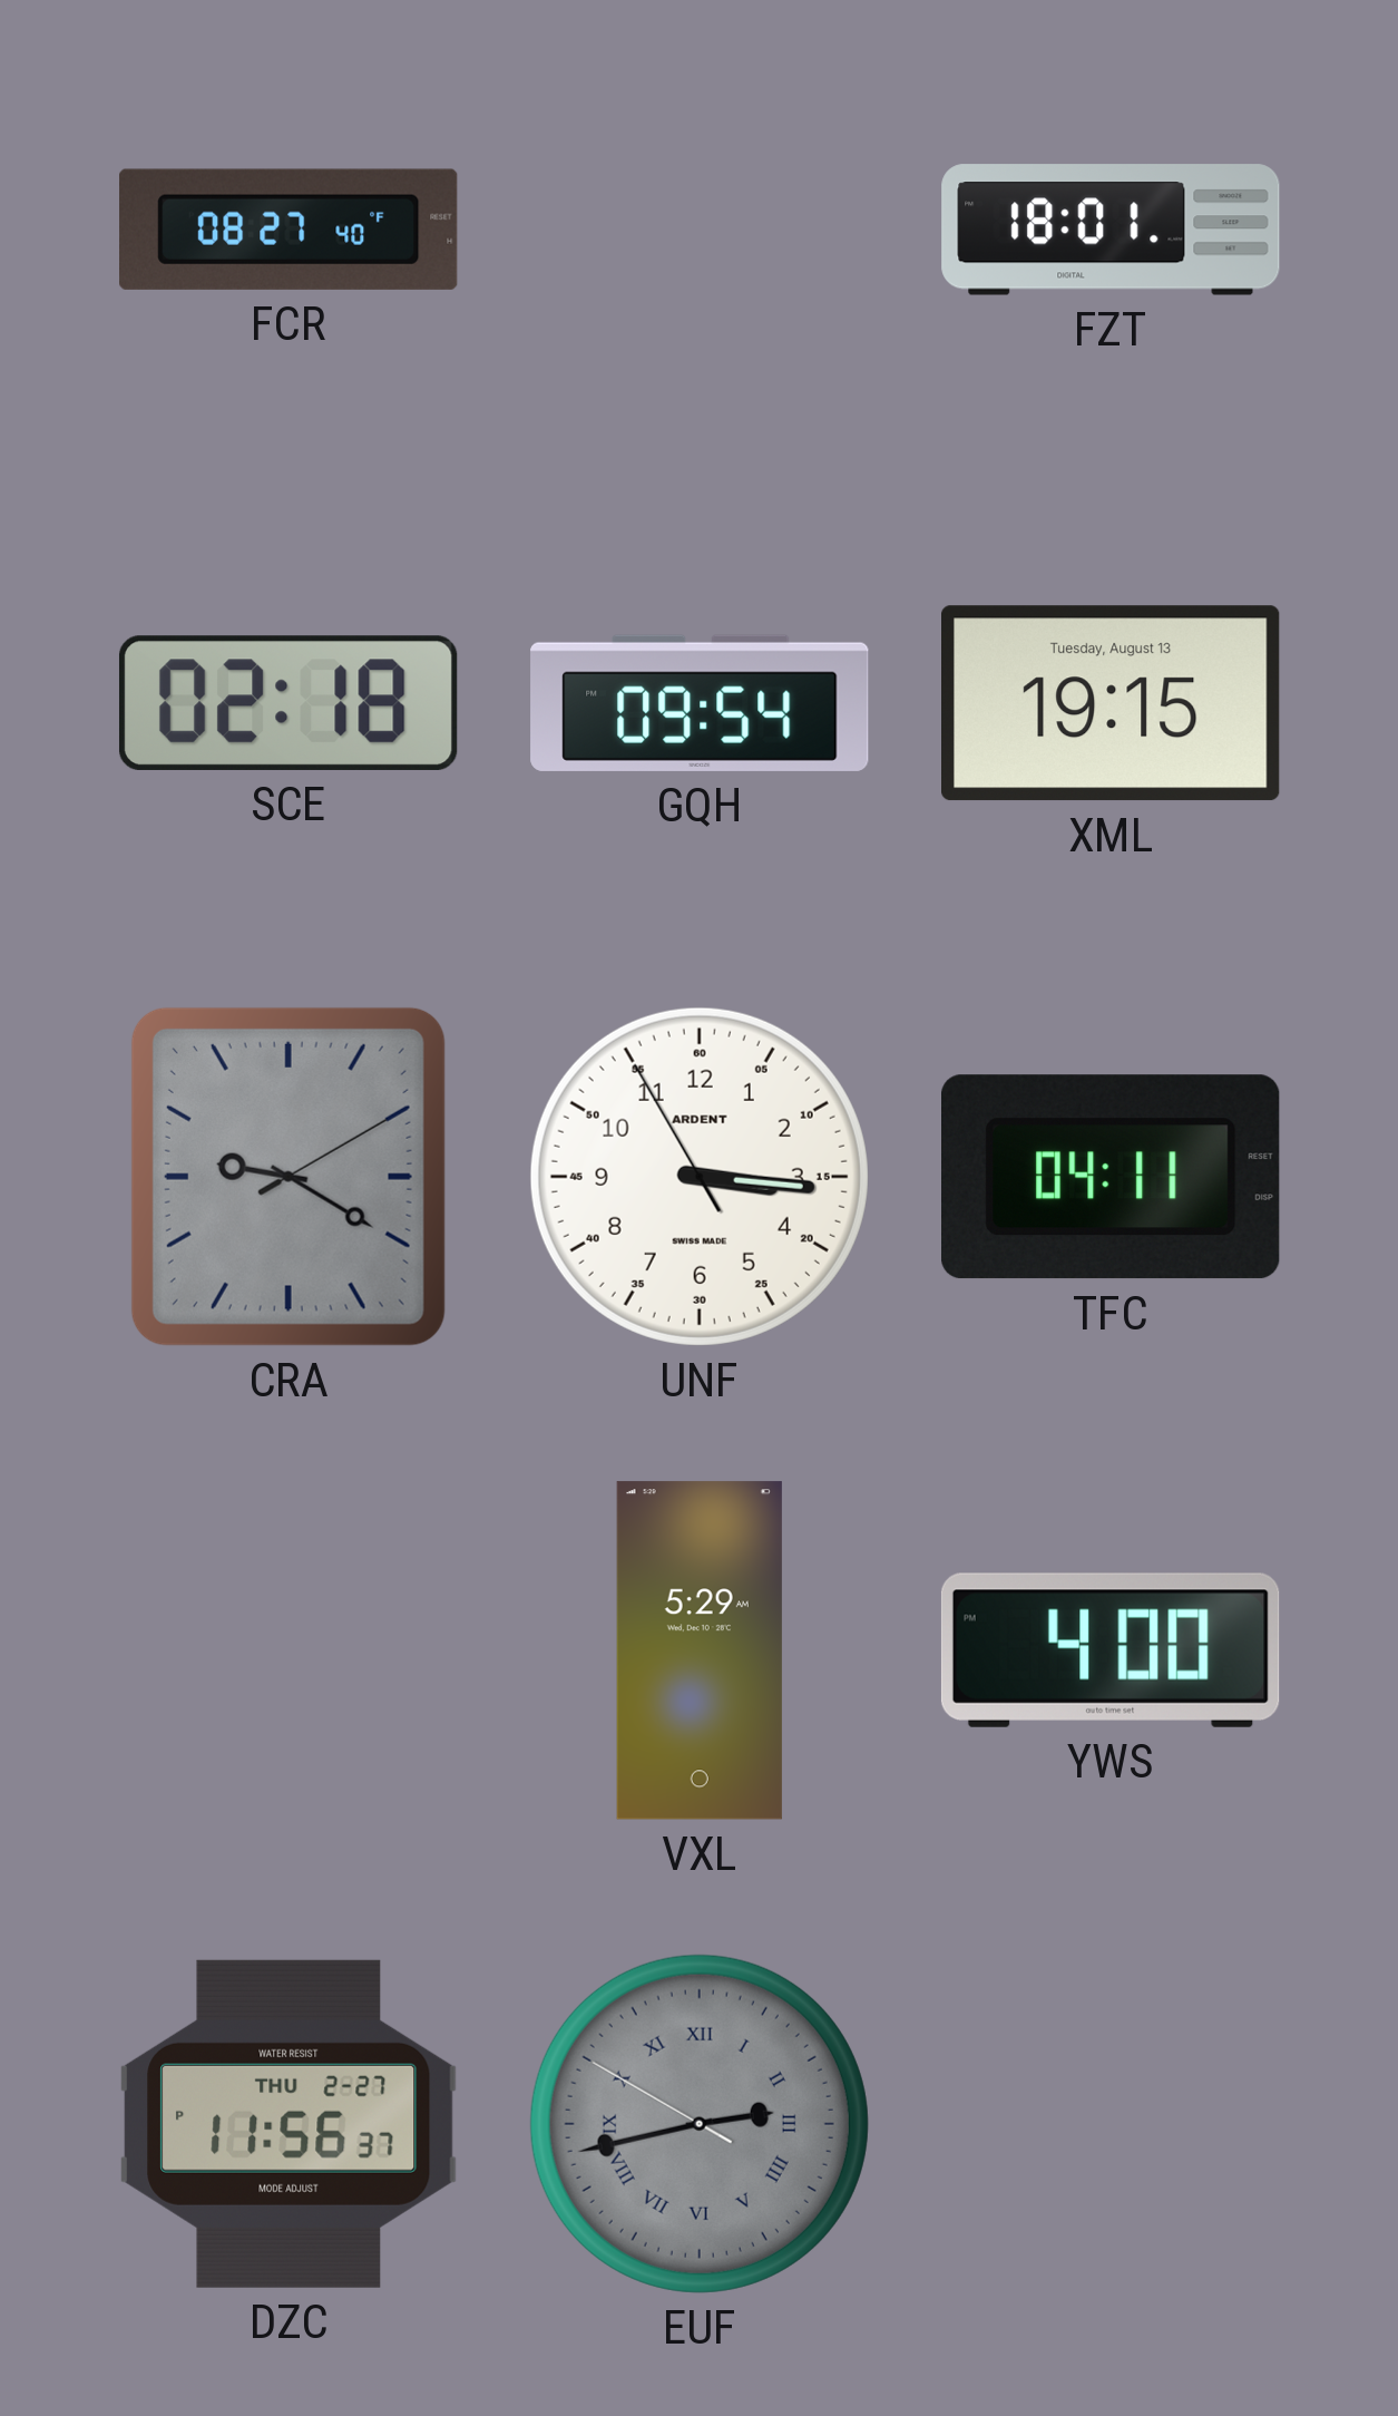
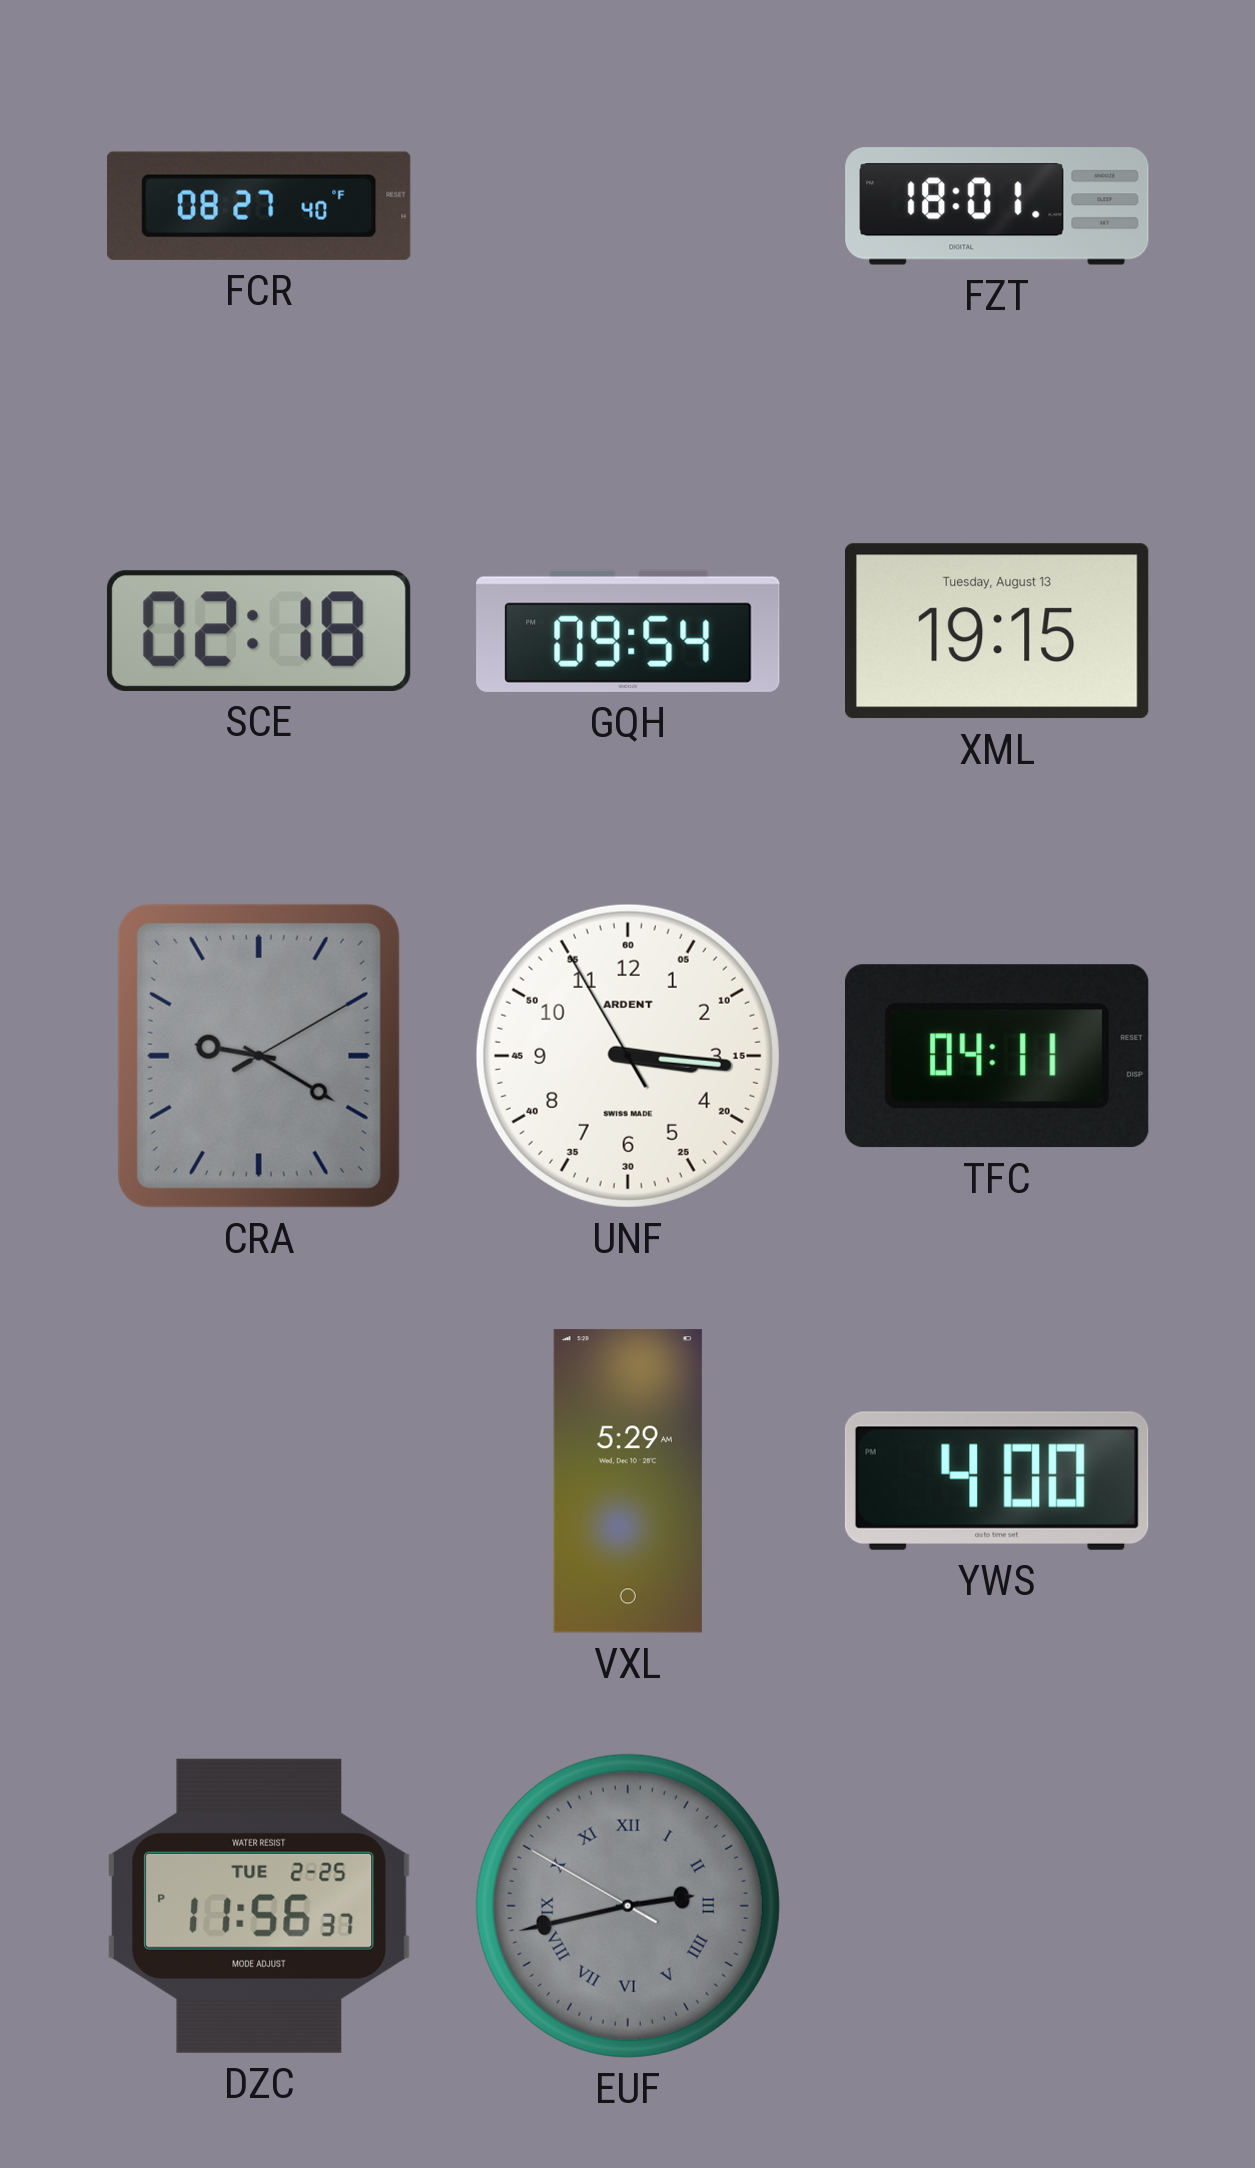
DZC date: THU 2-27 -> TUE 2-25 (259, 1906)
